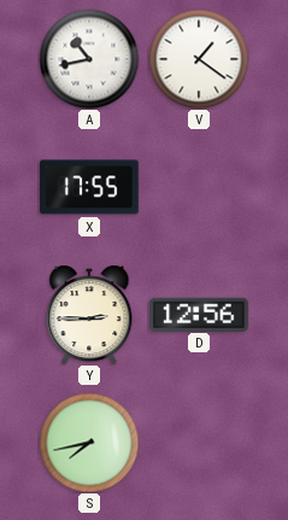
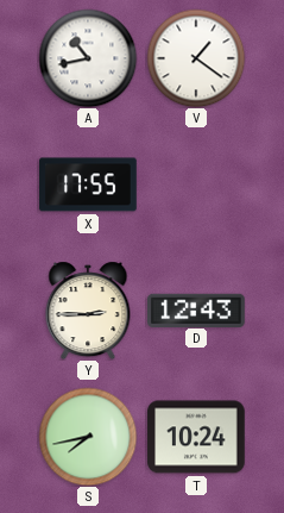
D: 12:56 -> 12:43 (196, 309)
T: none -> 10:24 (196, 437)
